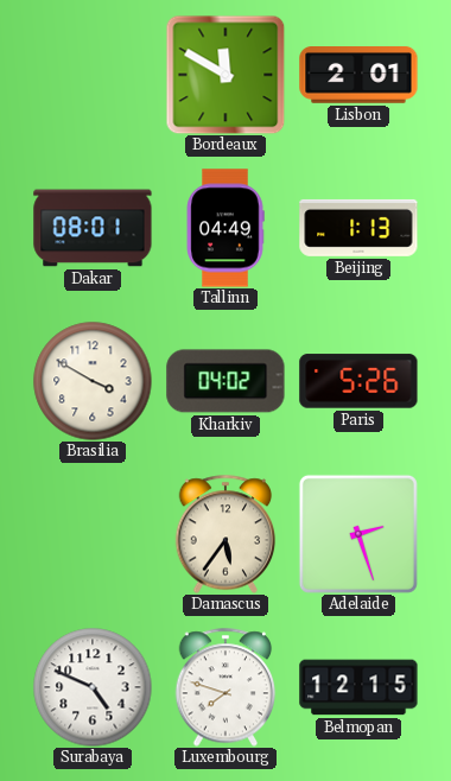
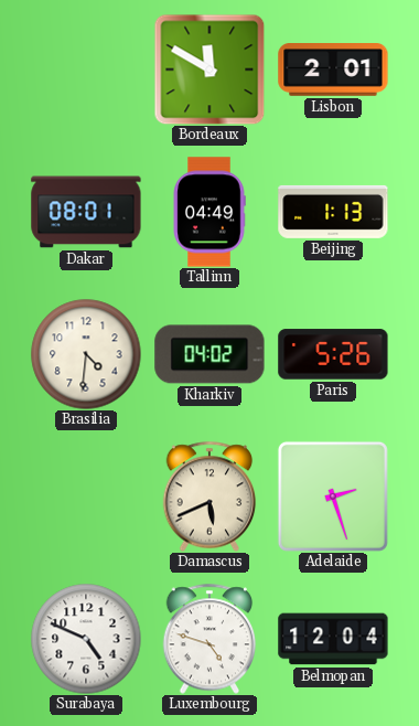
Brasilia: 3:50 -> 4:31 (86, 354)
Damascus: 5:36 -> 5:41 (209, 497)
Luxembourg: 7:48 -> 4:48 (209, 639)
Belmopan: 12:15 -> 12:04 (333, 639)
